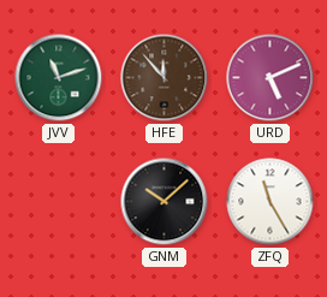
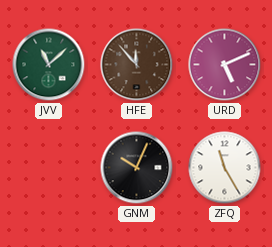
JVV: 11:12 -> 11:08 (49, 65)
GNM: 10:08 -> 10:04 (137, 168)
